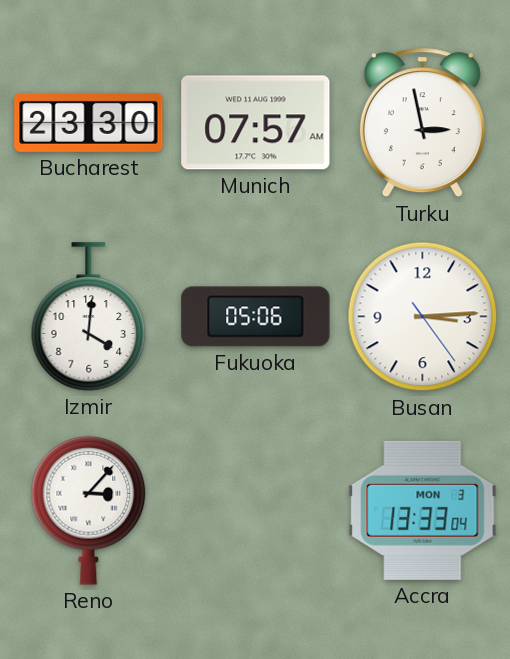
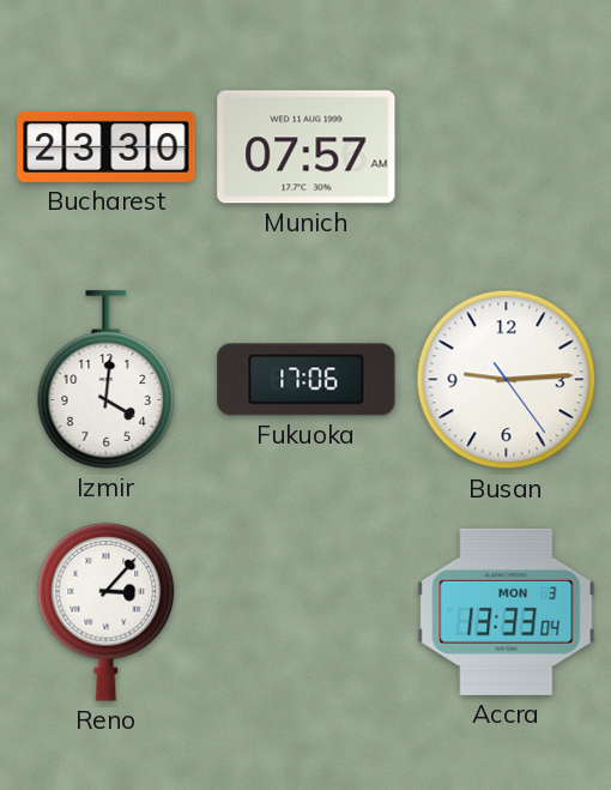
Turku: 2:58 -> none (422, 123)
Fukuoka: 05:06 -> 17:06 (307, 380)
Busan: 3:14 -> 9:14 (507, 380)
